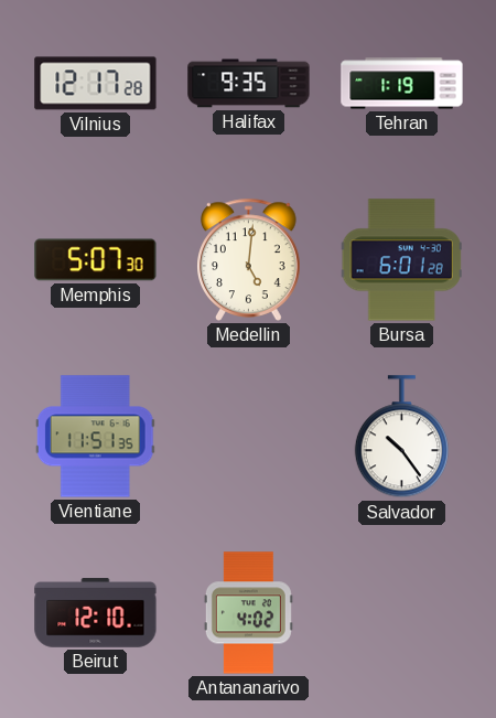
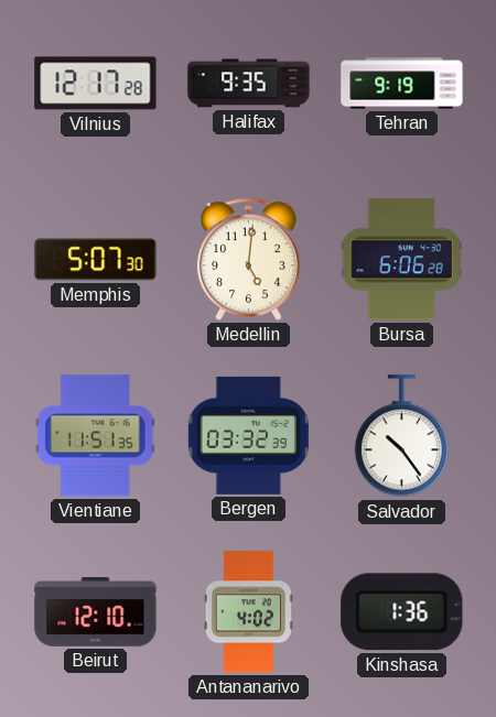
Tehran: 1:19 -> 9:19 (402, 84)
Bursa: 6:01 -> 6:06 (401, 260)
Bergen: none -> 03:32 (248, 435)
Kinshasa: none -> 1:36 (402, 612)
